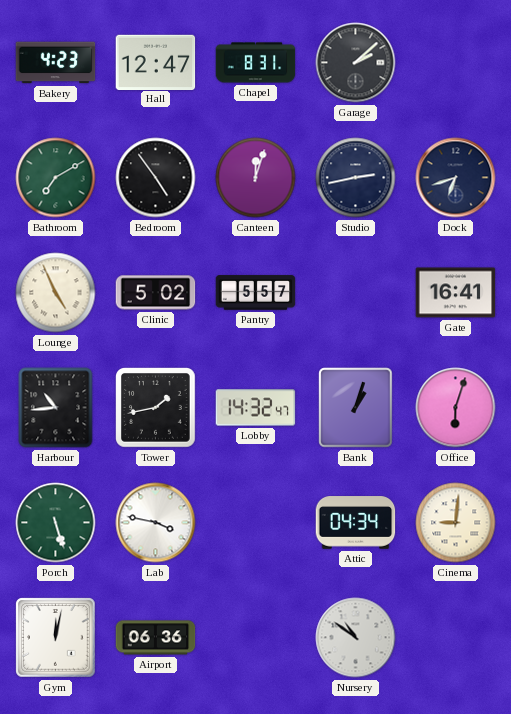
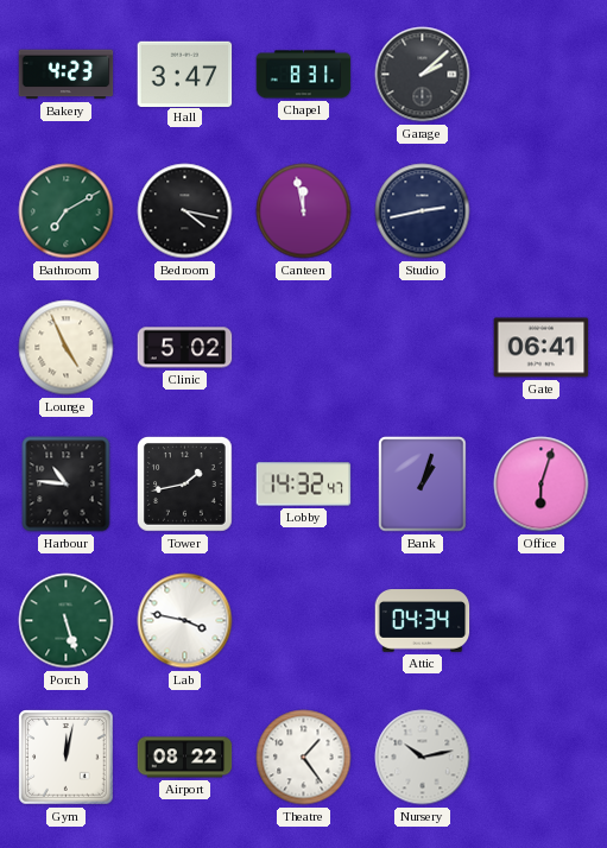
Hall: 12:47 -> 3:47 (185, 74)
Bedroom: 4:54 -> 4:17 (185, 211)
Canteen: 12:03 -> 11:58 (304, 211)
Dock: 6:42 -> none (456, 178)
Pantry: 5:57 -> none (256, 293)
Gate: 16:41 -> 06:41 (542, 348)
Harbour: 10:44 -> 10:46 (67, 485)
Cinema: 9:01 -> none (456, 523)
Airport: 06:36 -> 08:22 (185, 758)
Theatre: none -> 1:24 (304, 758)
Nursery: 10:51 -> 10:13 (423, 758)
